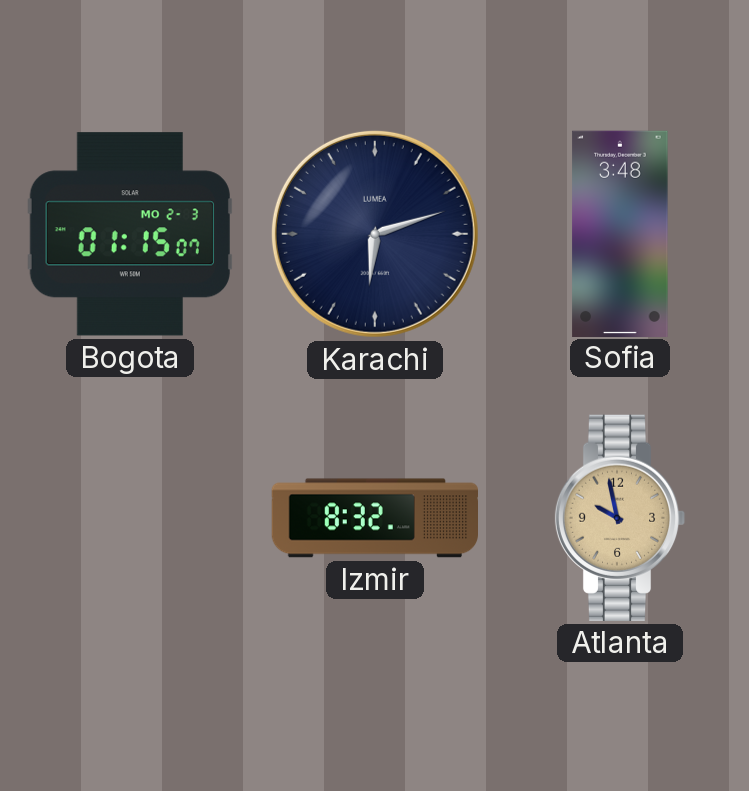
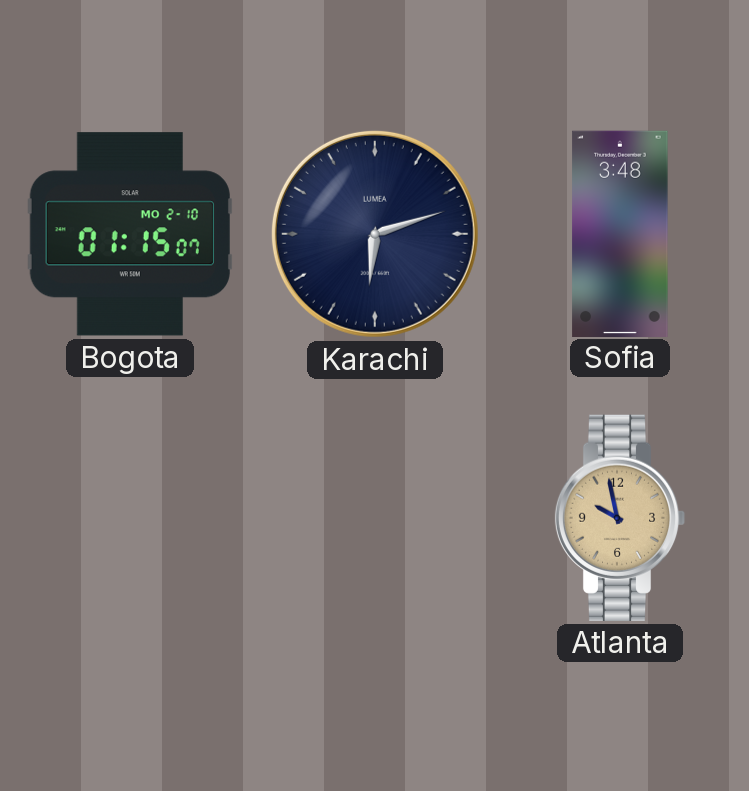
Bogota date: MO 2-3 -> MO 2-10 (130, 234)
Izmir: 8:32 -> none (375, 518)
